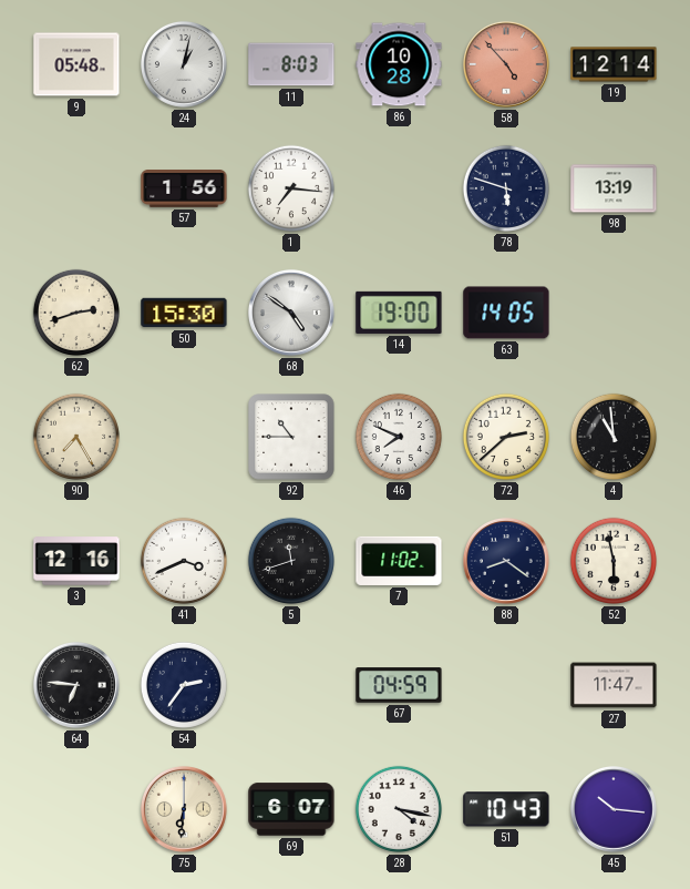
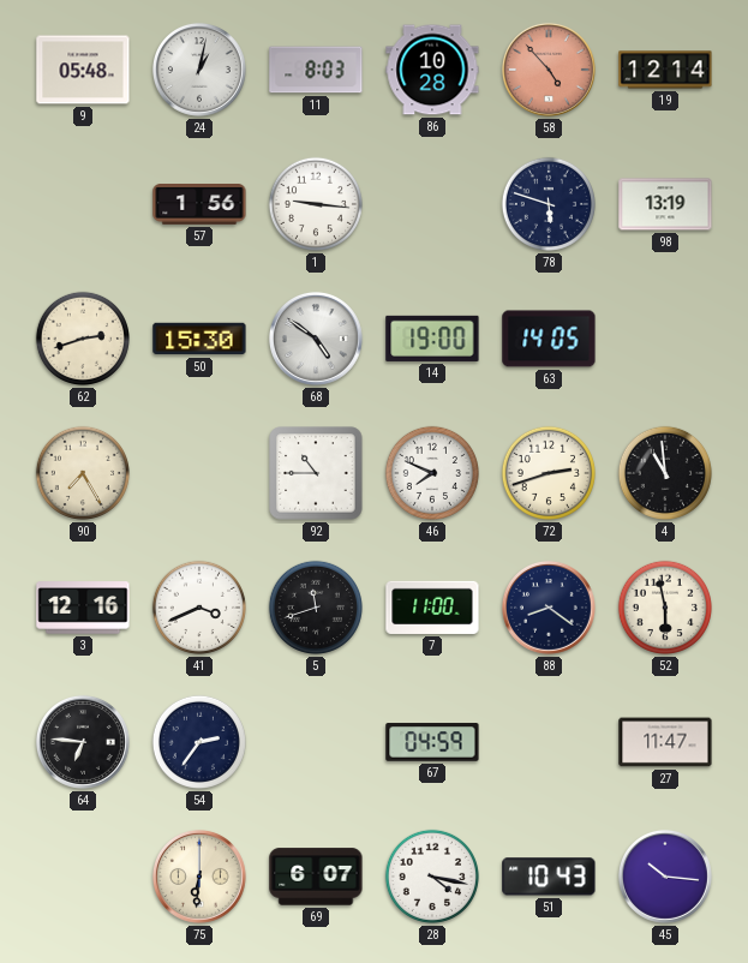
1: 7:16 -> 9:16 (316, 204)
72: 2:38 -> 2:42 (549, 473)
7: 11:02 -> 11:00 (432, 608)
